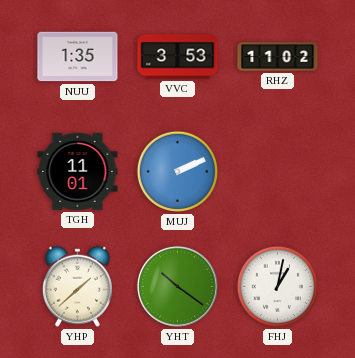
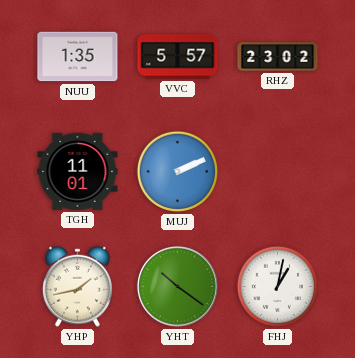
VVC: 3:53 -> 5:57 (178, 57)
RHZ: 11:02 -> 23:02 (278, 57)
YHP: 1:38 -> 1:43 (77, 286)
